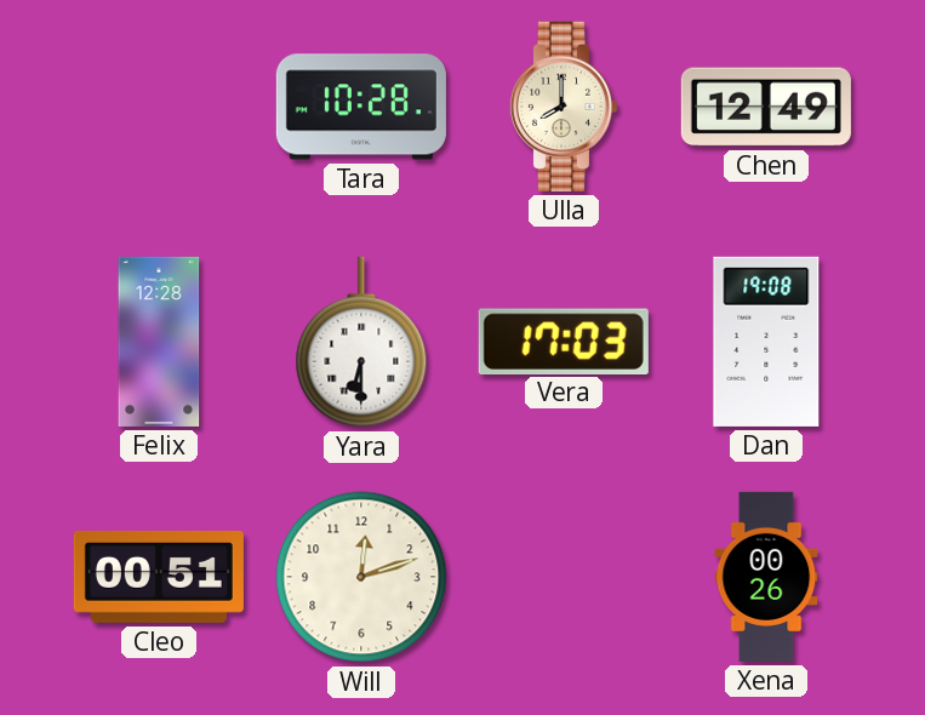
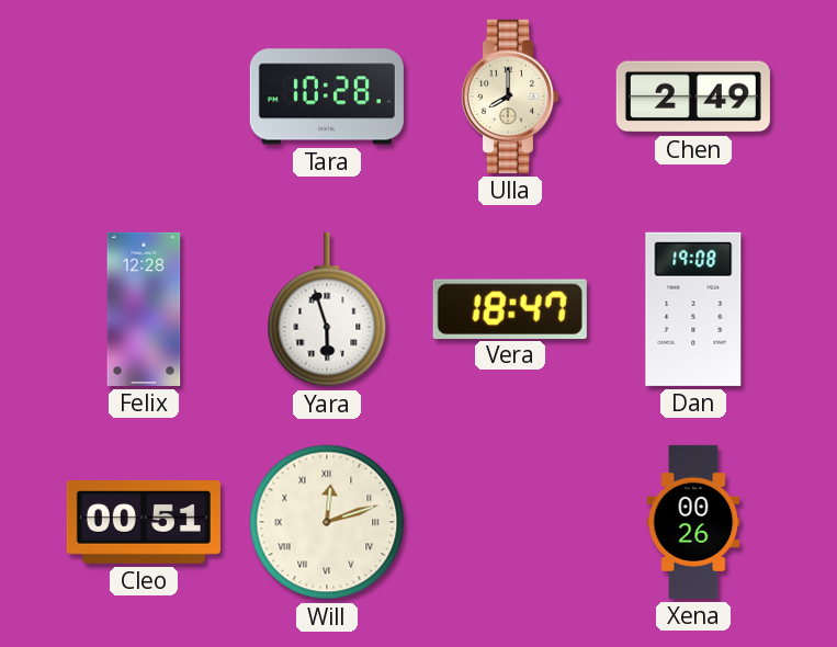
Chen: 12:49 -> 2:49 (693, 97)
Yara: 6:30 -> 5:57 (327, 309)
Vera: 17:03 -> 18:47 (510, 308)
Will numerals: Arabic -> Roman (327, 522)
